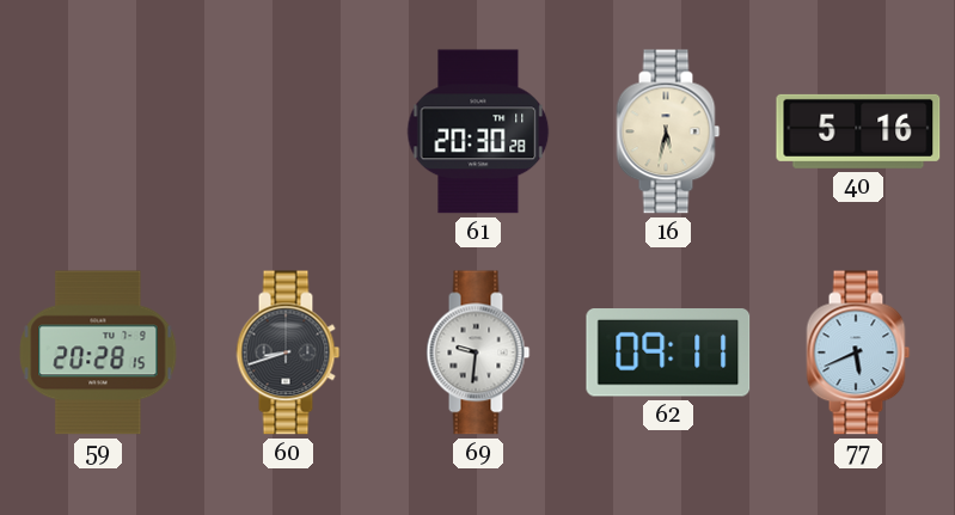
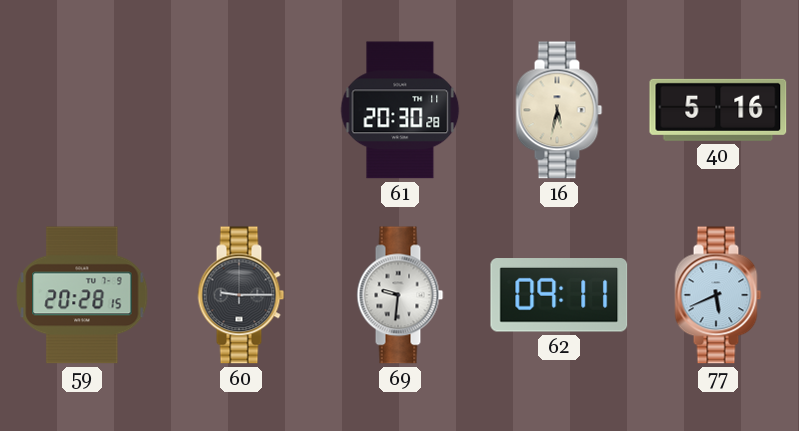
60: 8:42 -> 9:15 (241, 295)
